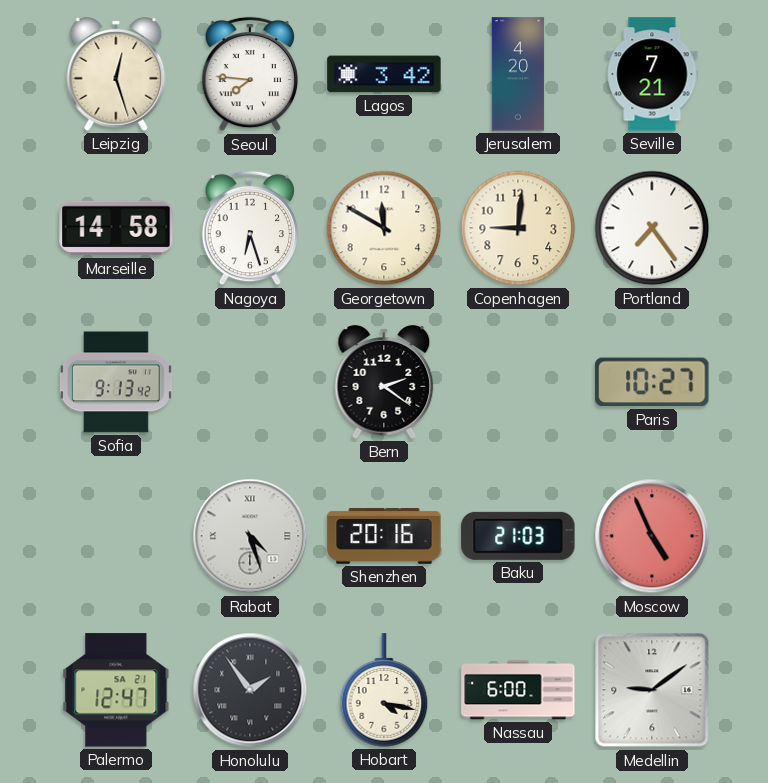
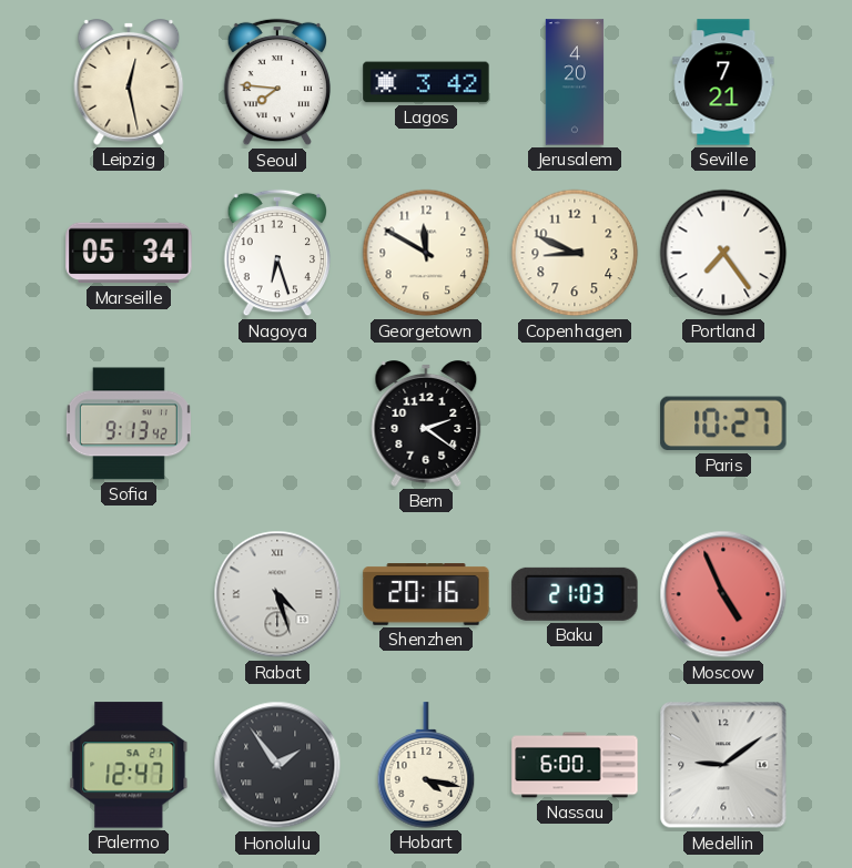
Leipzig: 12:27 -> 12:28 (129, 83)
Marseille: 14:58 -> 05:34 (129, 253)
Copenhagen: 9:01 -> 8:49 (575, 253)
